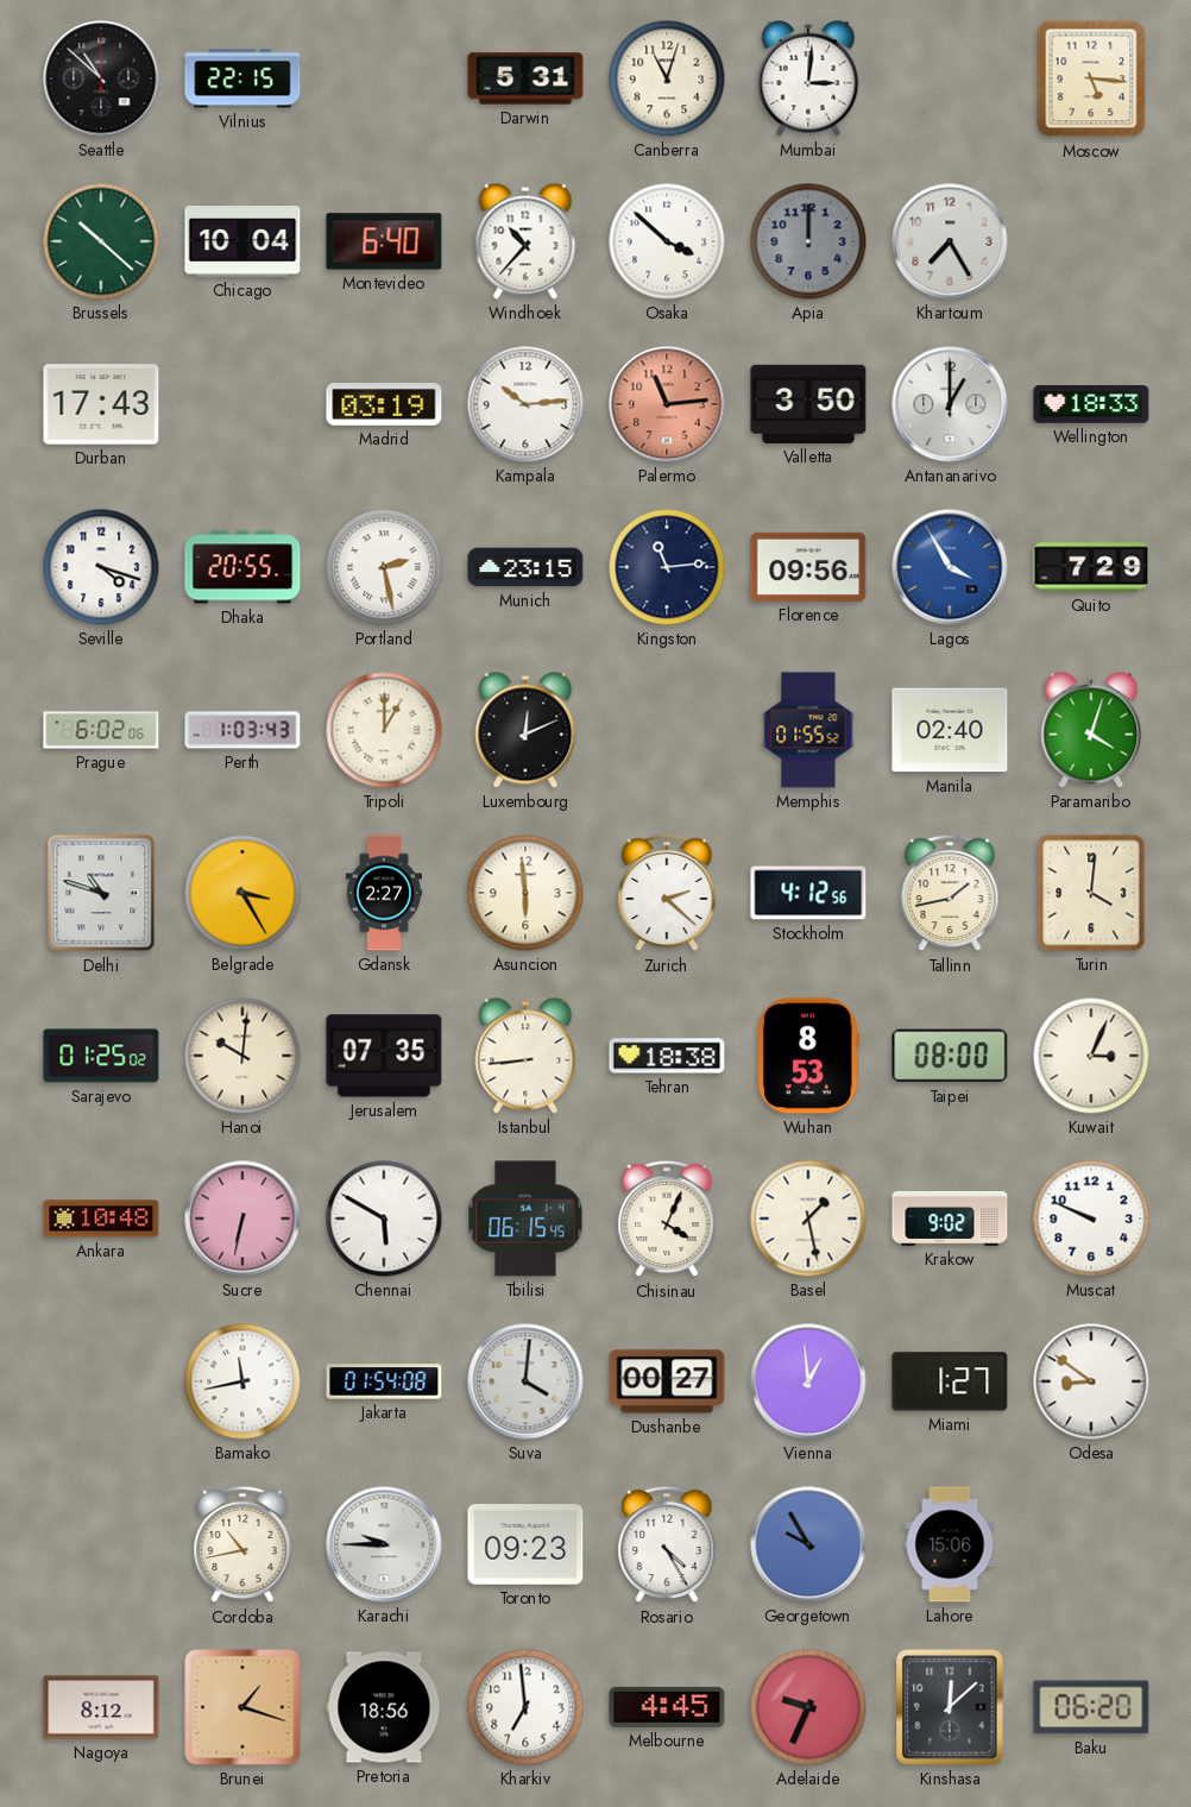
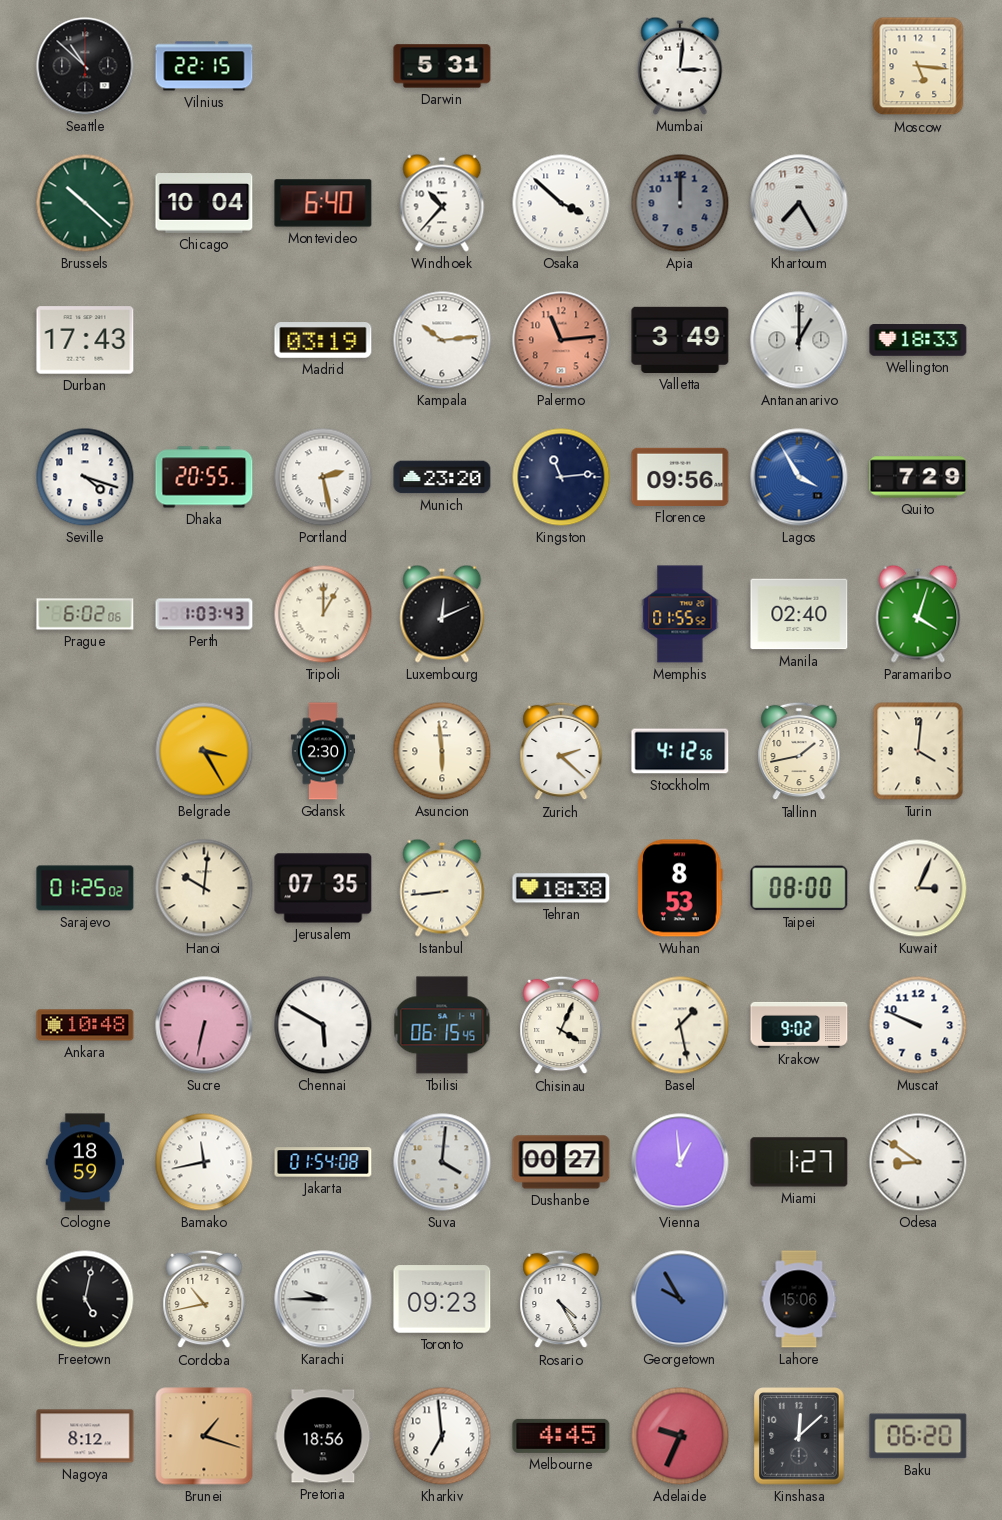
Canberra: 11:03 -> none (667, 78)
Valletta: 3:50 -> 3:49 (680, 340)
Munich: 23:15 -> 23:20 (442, 477)
Delhi: 10:48 -> none (101, 893)
Gdansk: 2:27 -> 2:30 (322, 751)
Cologne: none -> 18:59 (85, 1162)
Freetown: none -> 5:02 (85, 1299)
